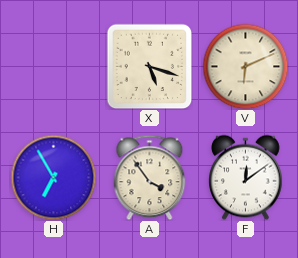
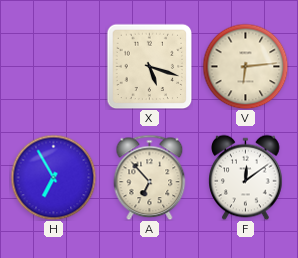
V: 6:11 -> 6:14 (245, 66)
A: 3:54 -> 6:53 (150, 177)
